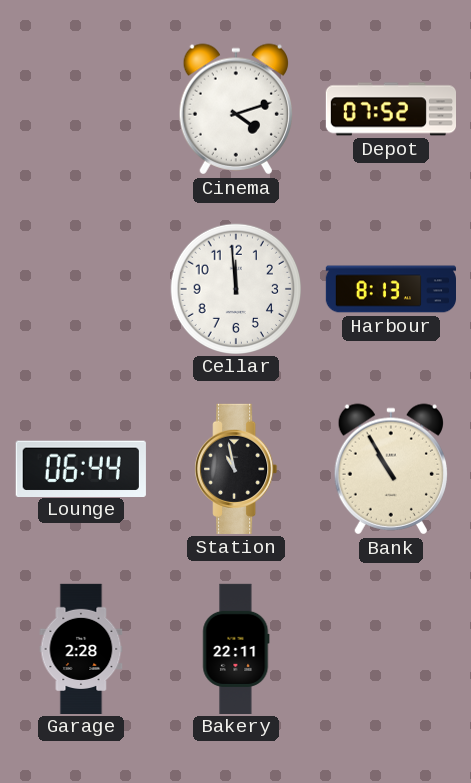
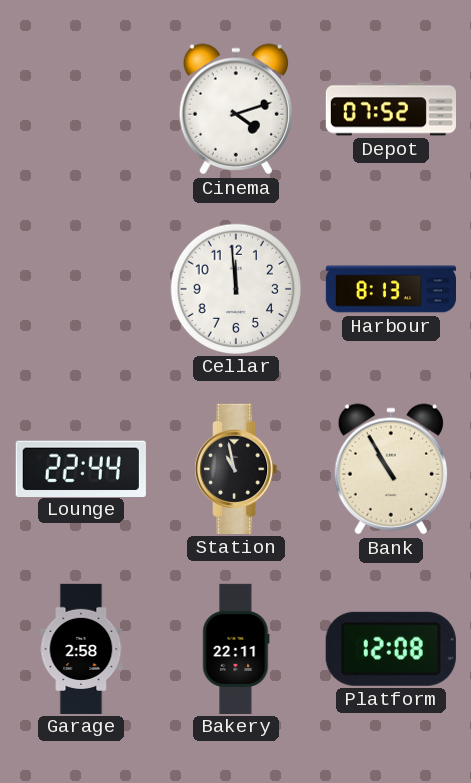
Lounge: 06:44 -> 22:44 (81, 468)
Garage: 2:28 -> 2:58 (81, 648)
Platform: none -> 12:08 (391, 649)
